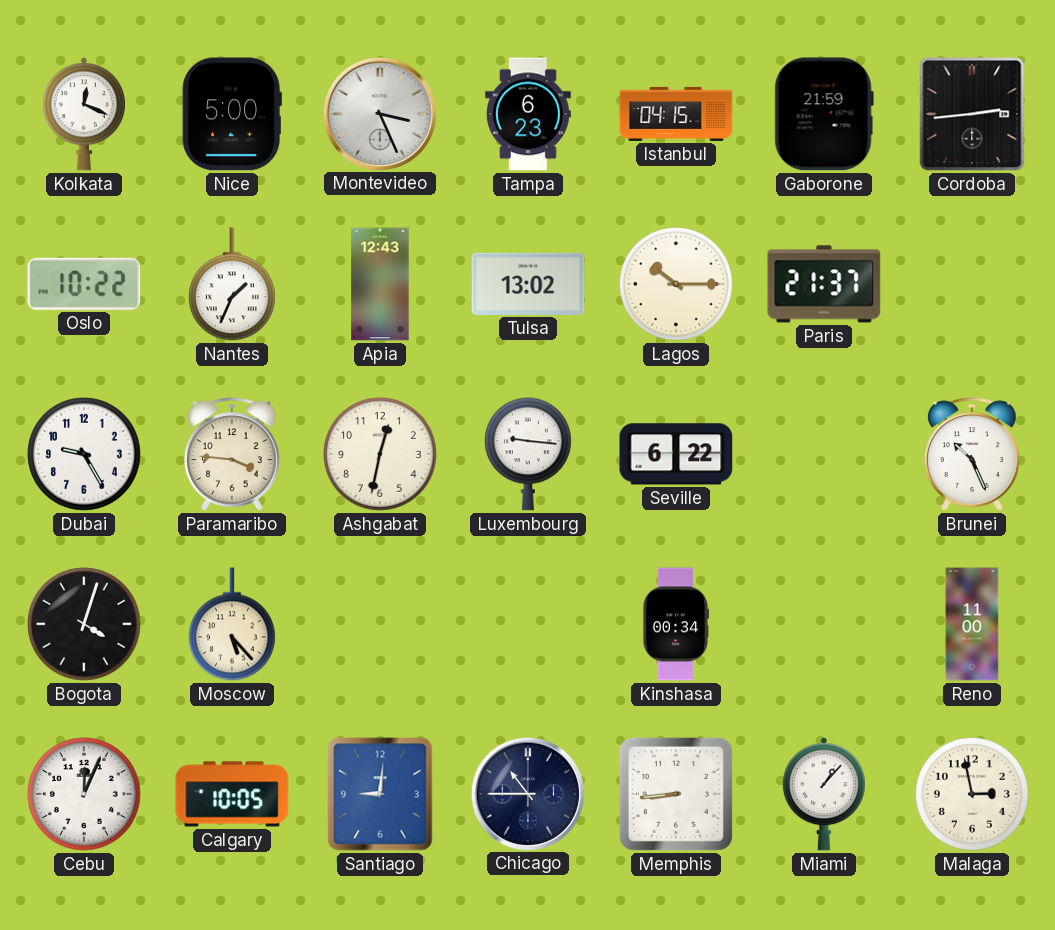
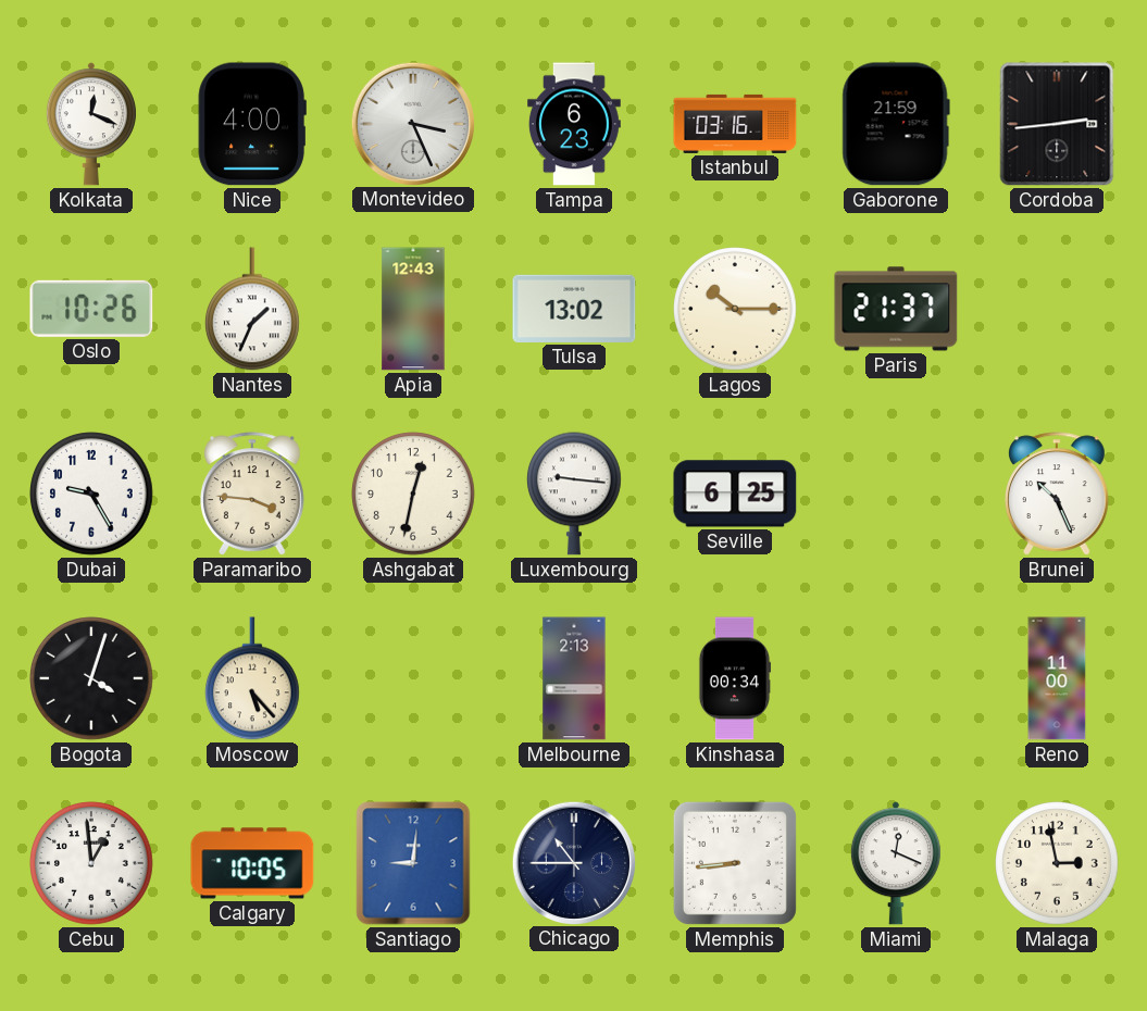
Nice: 5:00 -> 4:00 (252, 124)
Istanbul: 04:15 -> 03:16 (735, 124)
Oslo: 10:22 -> 10:26 (91, 309)
Seville: 6:22 -> 6:25 (735, 494)
Melbourne: none -> 2:13 (574, 678)
Cebu: 12:04 -> 12:59 (91, 863)
Miami: 1:07 -> 12:19 (896, 863)
